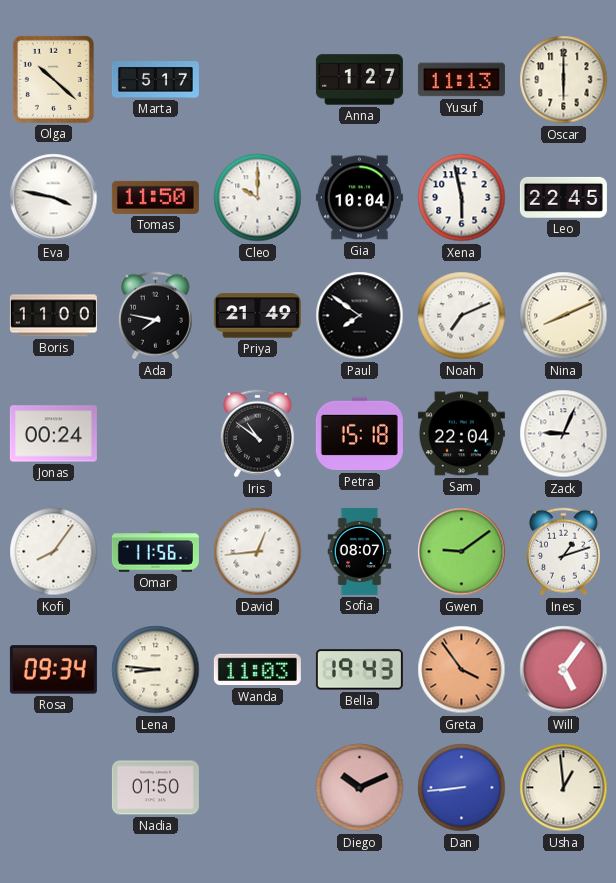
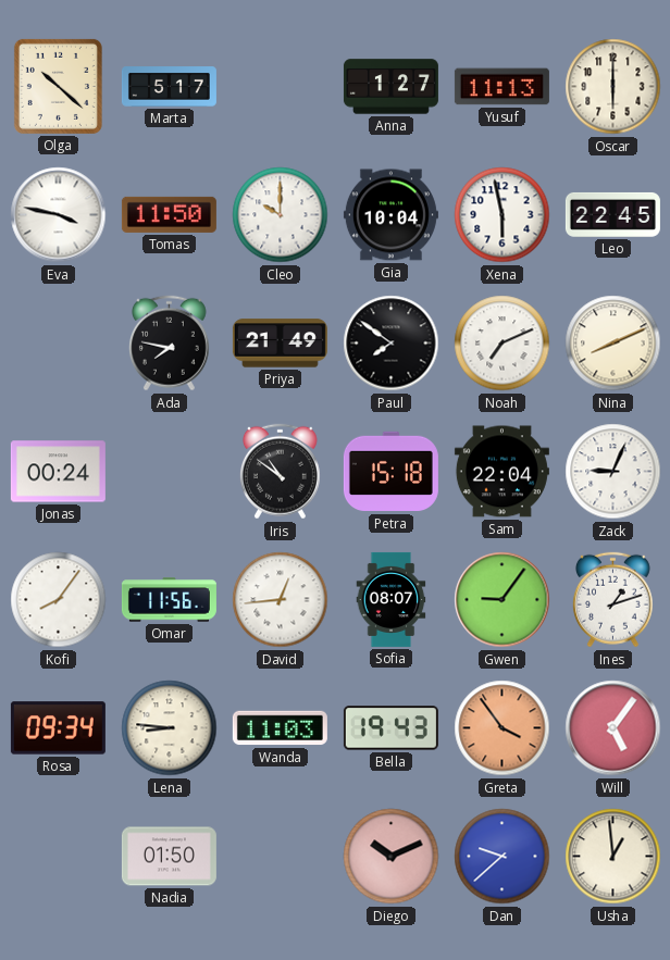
Boris: 11:00 -> none (53, 316)
Gwen: 9:09 -> 9:06 (502, 600)
Dan: 8:44 -> 9:38 (502, 857)
